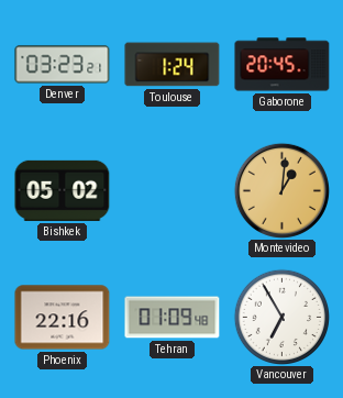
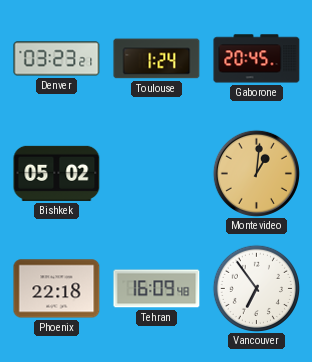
Phoenix: 22:16 -> 22:18 (57, 289)
Tehran: 01:09 -> 16:09 (157, 289)
Vancouver: 6:55 -> 6:54 (256, 288)
